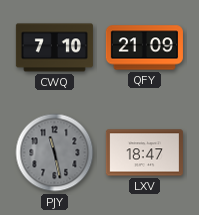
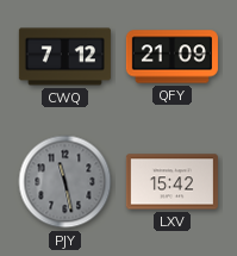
CWQ: 7:10 -> 7:12 (64, 57)
LXV: 18:47 -> 15:42 (171, 182)
